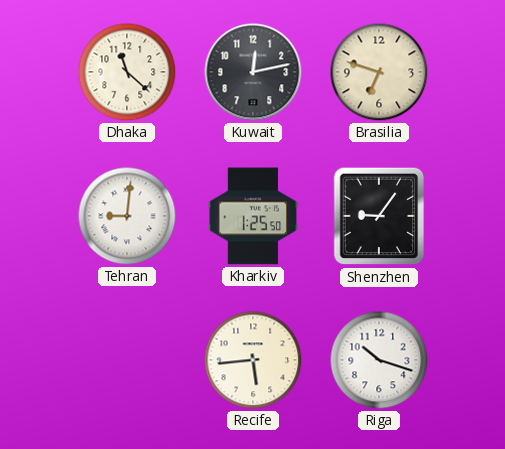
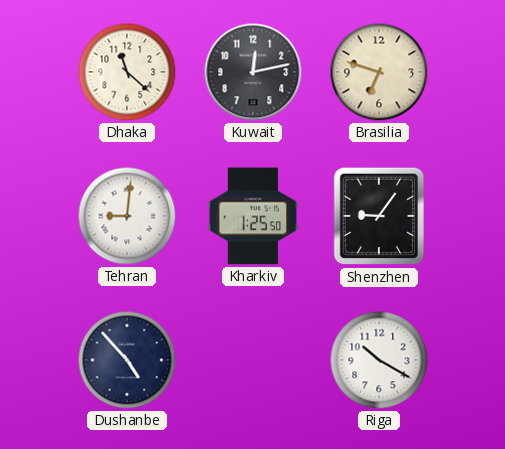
Dushanbe: none -> 4:53 (127, 360)
Recife: 5:44 -> none (253, 360)
Riga: 10:18 -> 10:20 (379, 360)
